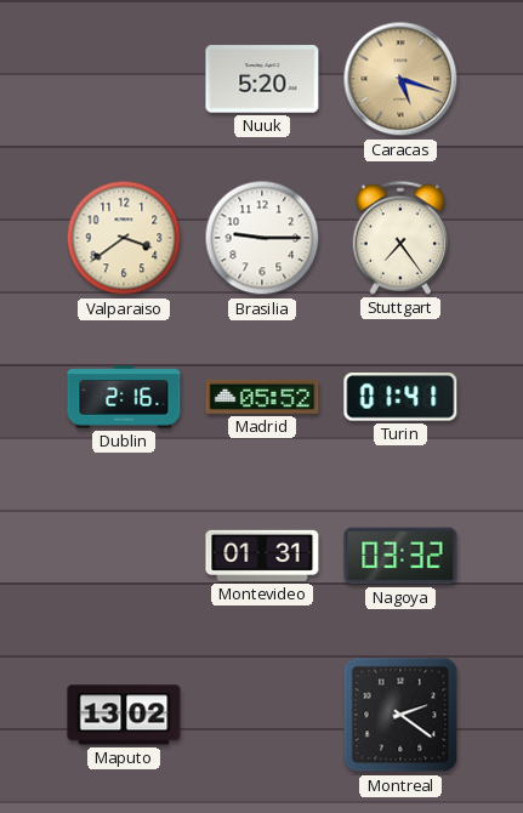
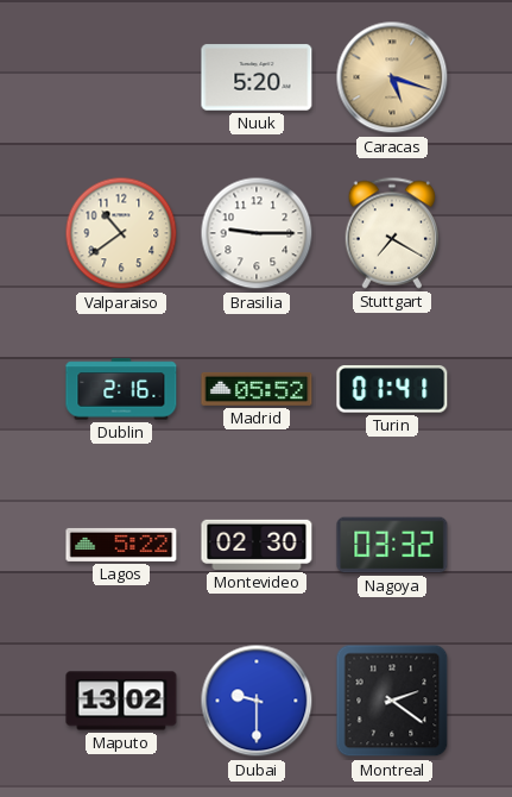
Valparaiso: 3:39 -> 10:39 (121, 233)
Stuttgart: 7:24 -> 7:20 (392, 233)
Lagos: none -> 5:22 (121, 545)
Montevideo: 01:31 -> 02:30 (257, 545)
Dubai: none -> 9:30 (257, 701)
